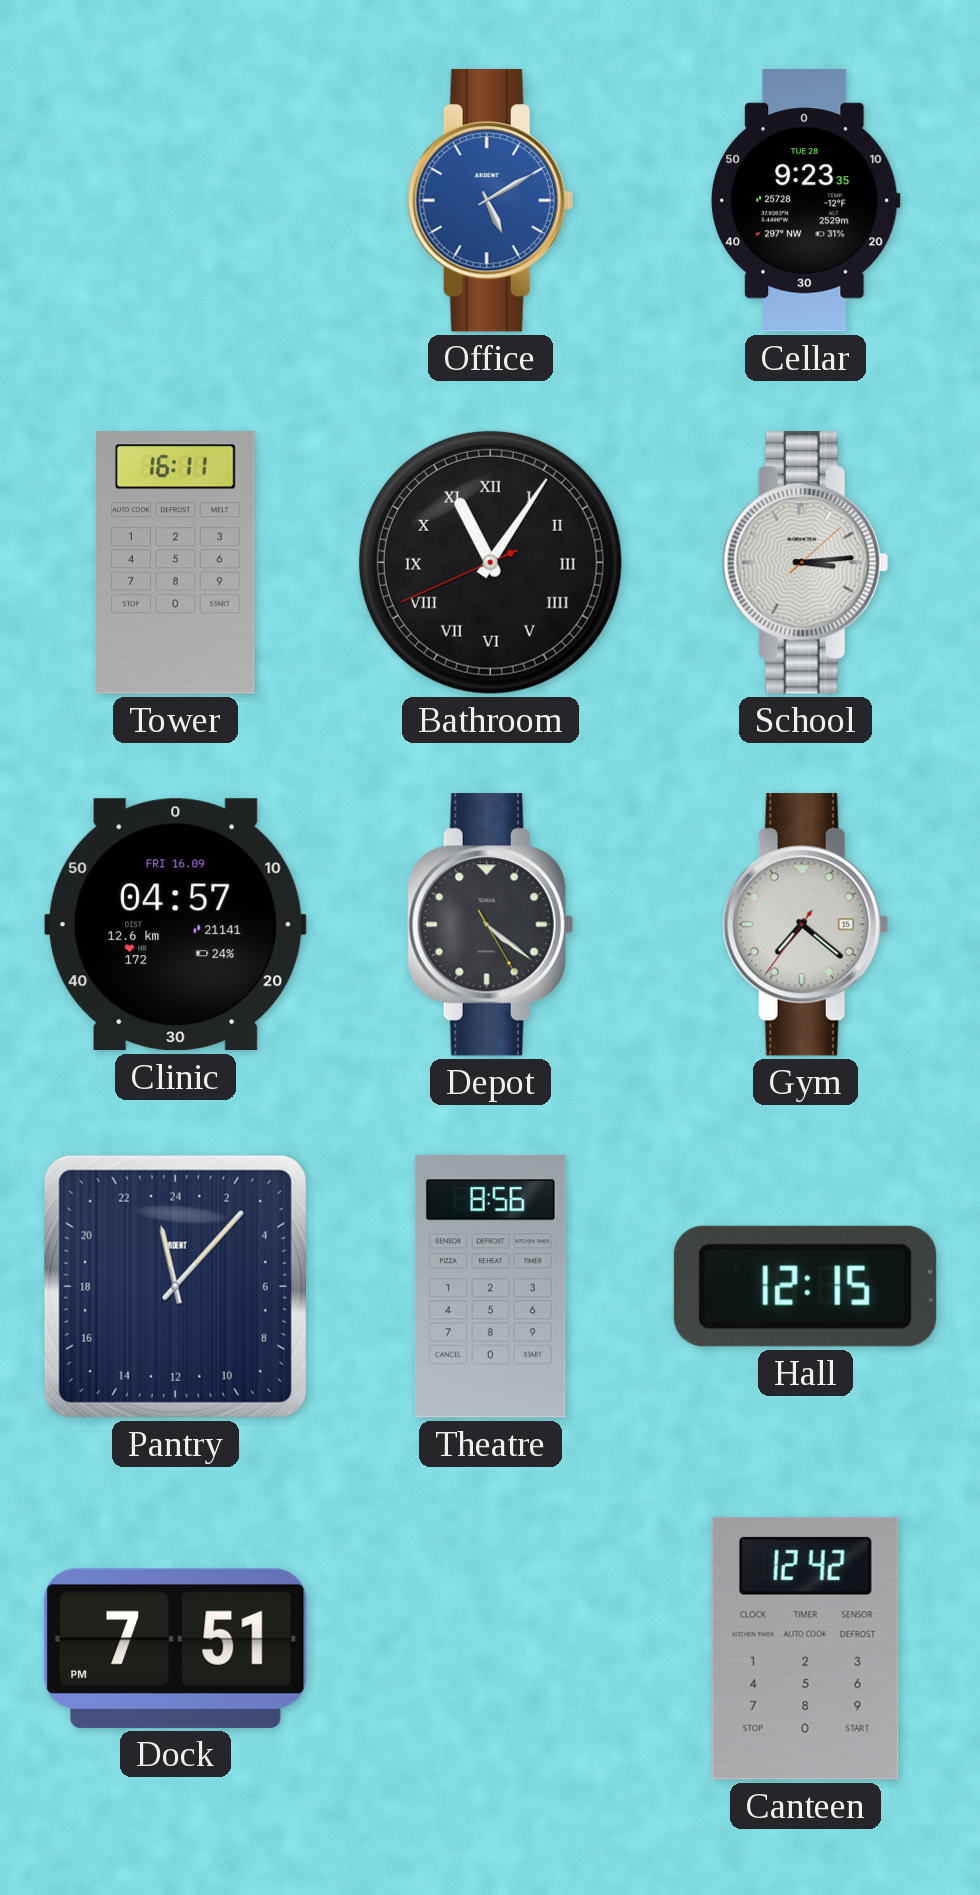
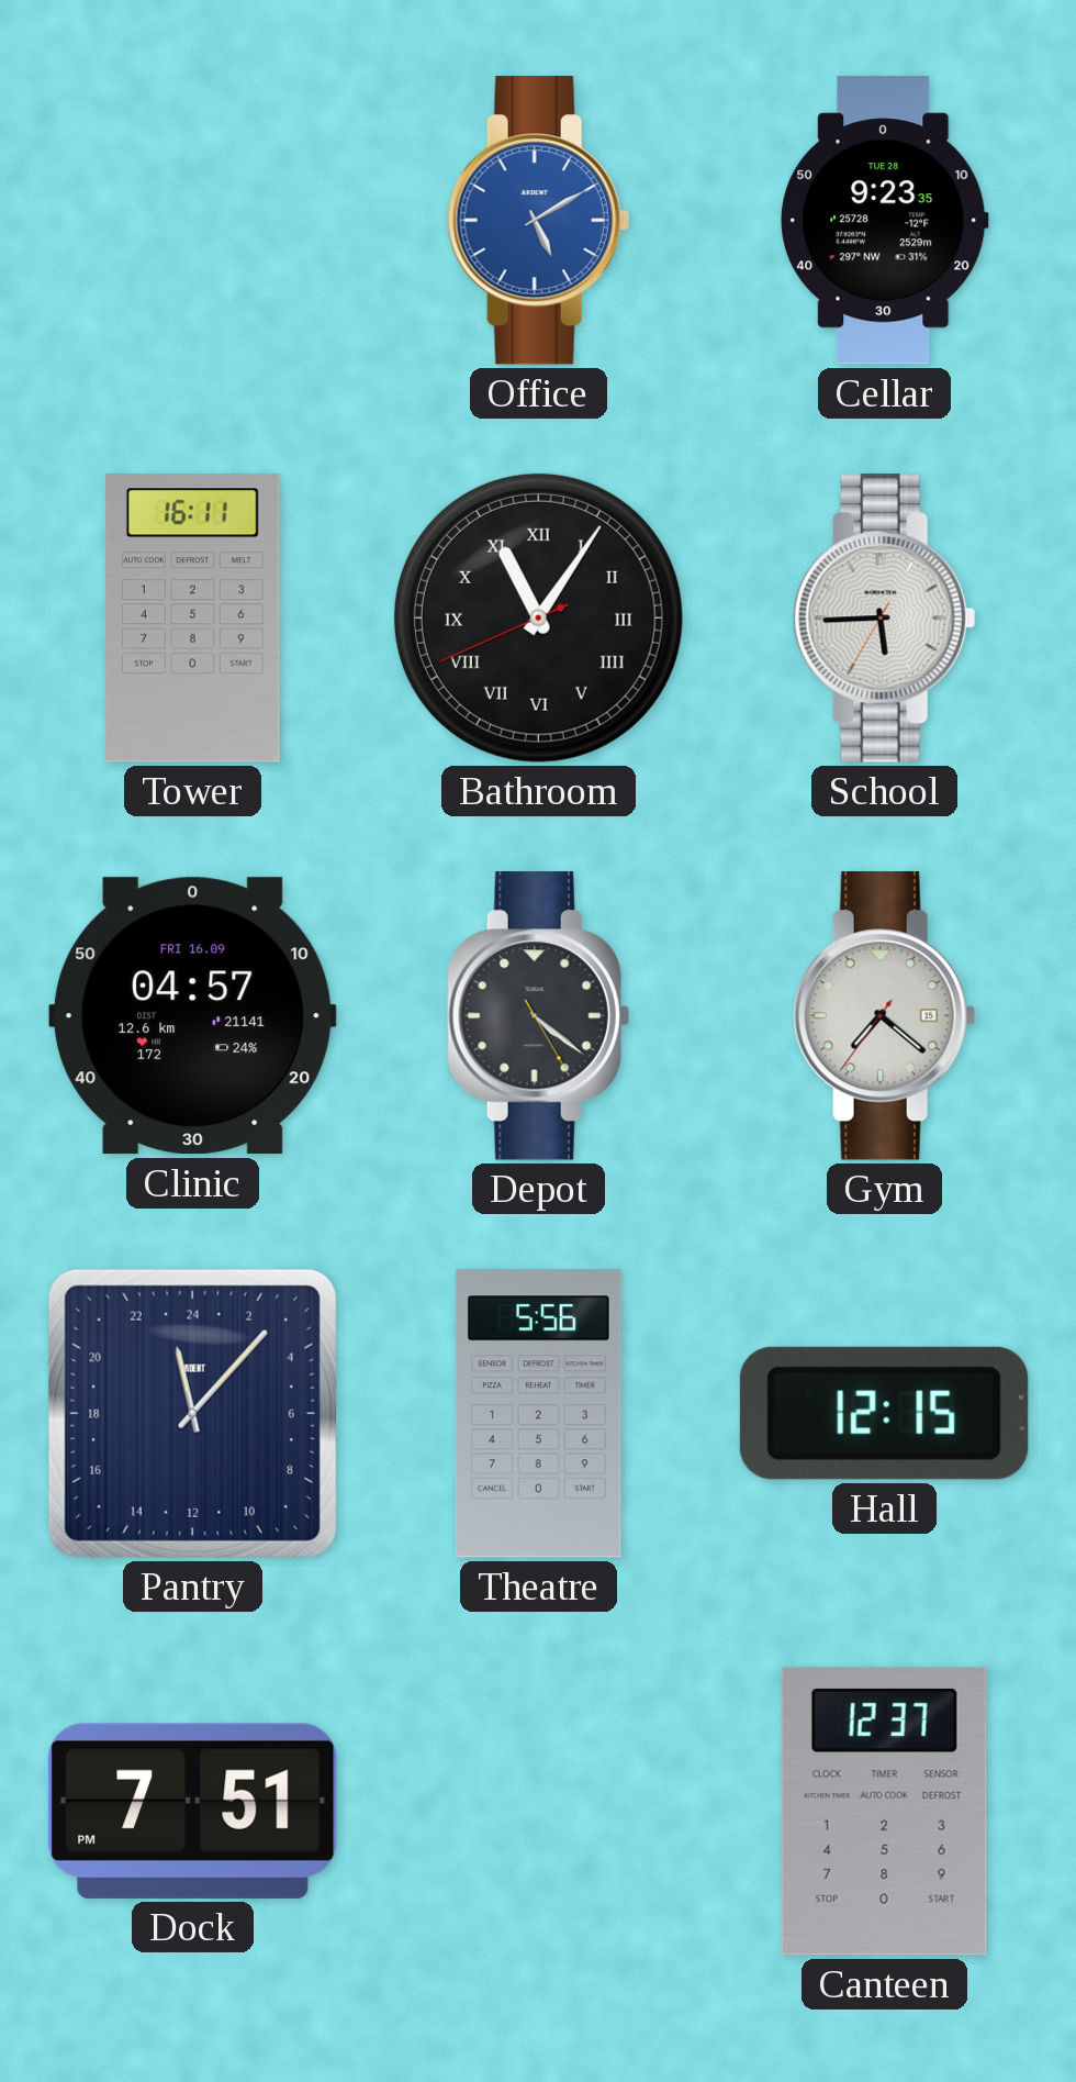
School: 3:14 -> 5:44 (884, 619)
Theatre: 8:56 -> 5:56 (538, 1414)
Canteen: 12:42 -> 12:37 (884, 1811)
